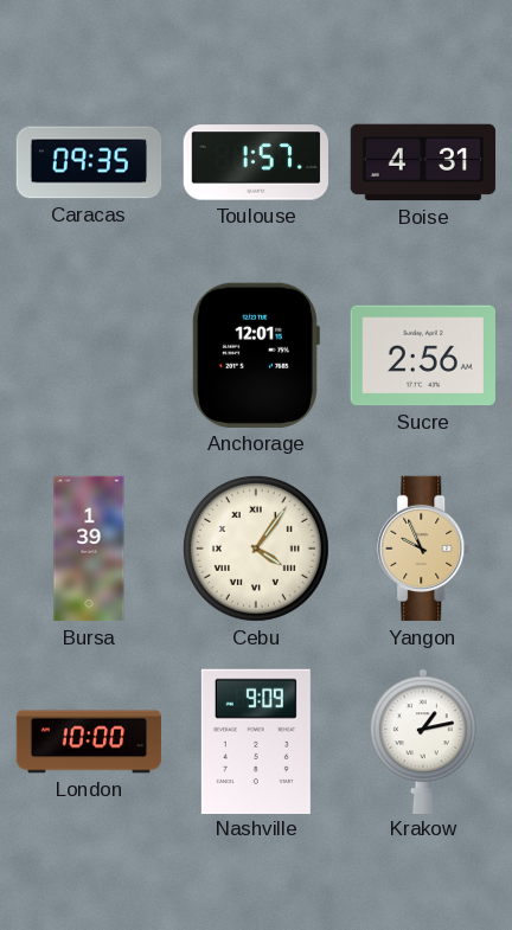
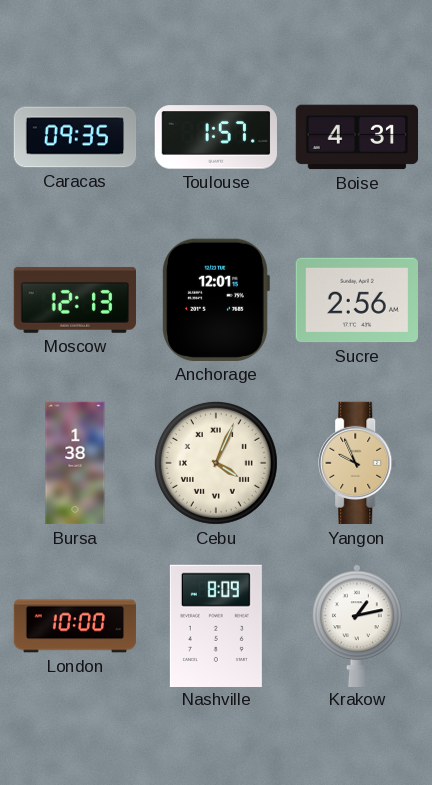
Moscow: none -> 12:13 (74, 300)
Bursa: 1:39 -> 1:38 (75, 463)
Cebu: 4:06 -> 4:04 (216, 463)
Nashville: 9:09 -> 8:09 (216, 625)
